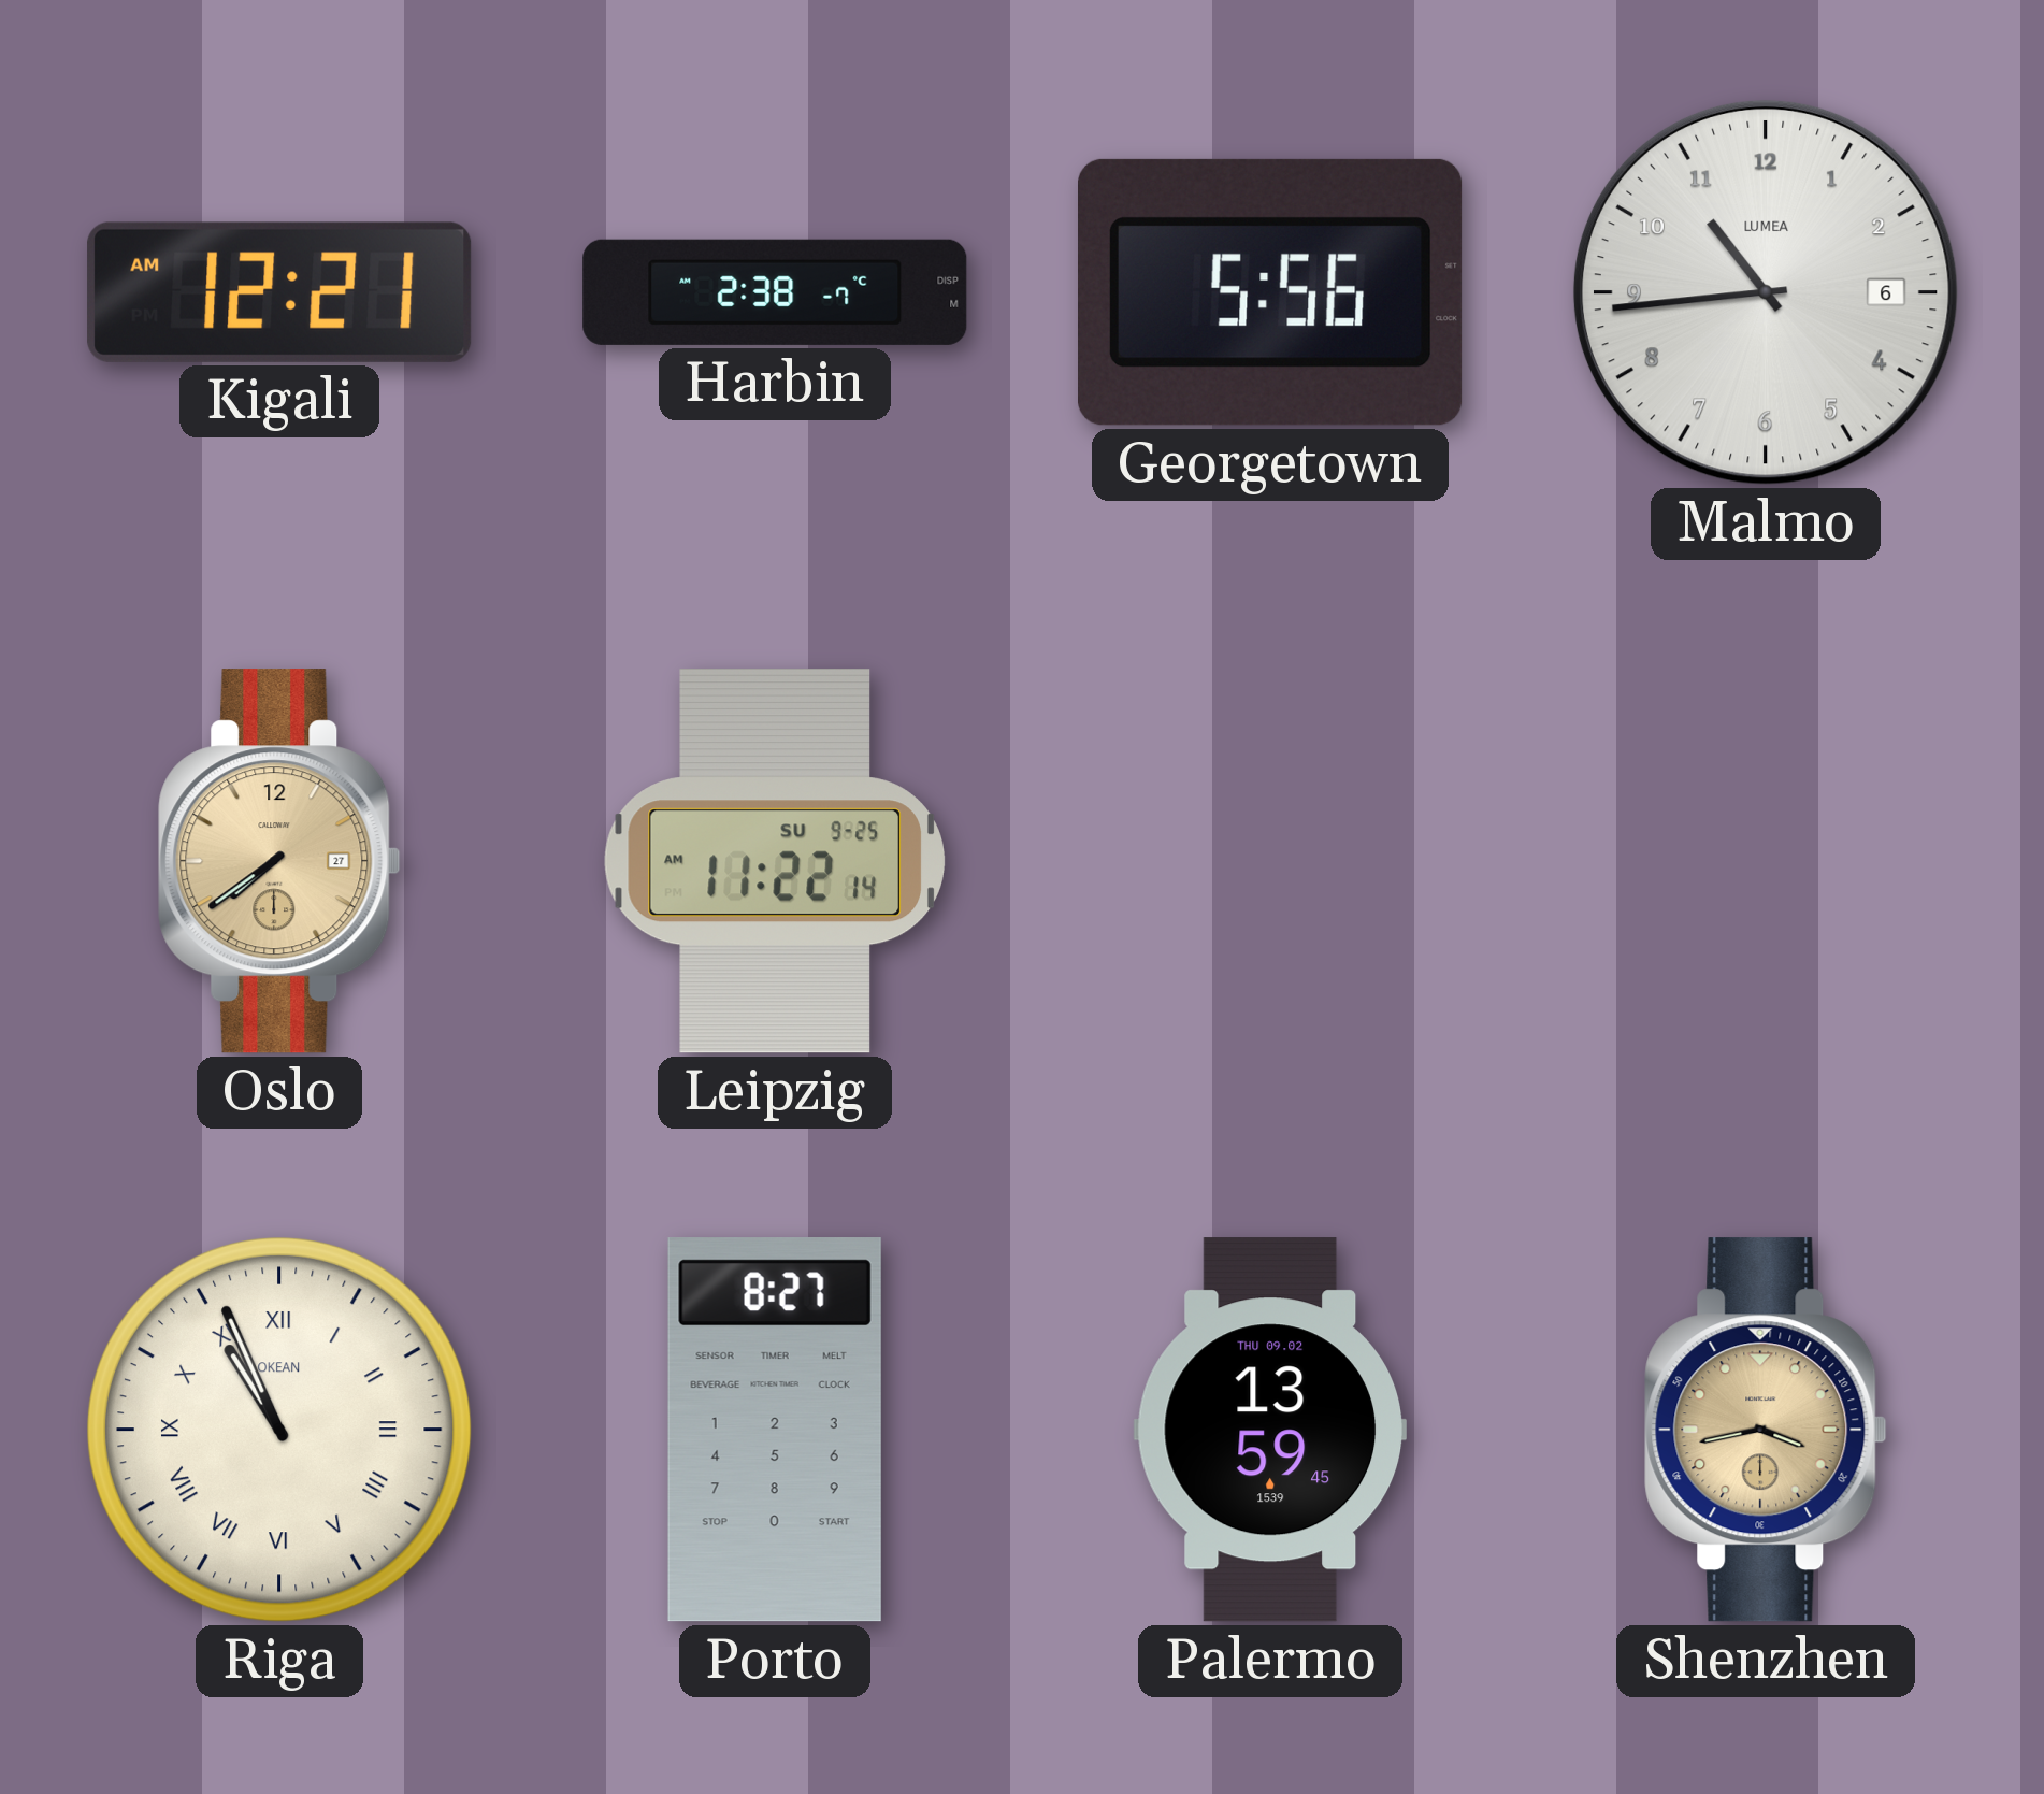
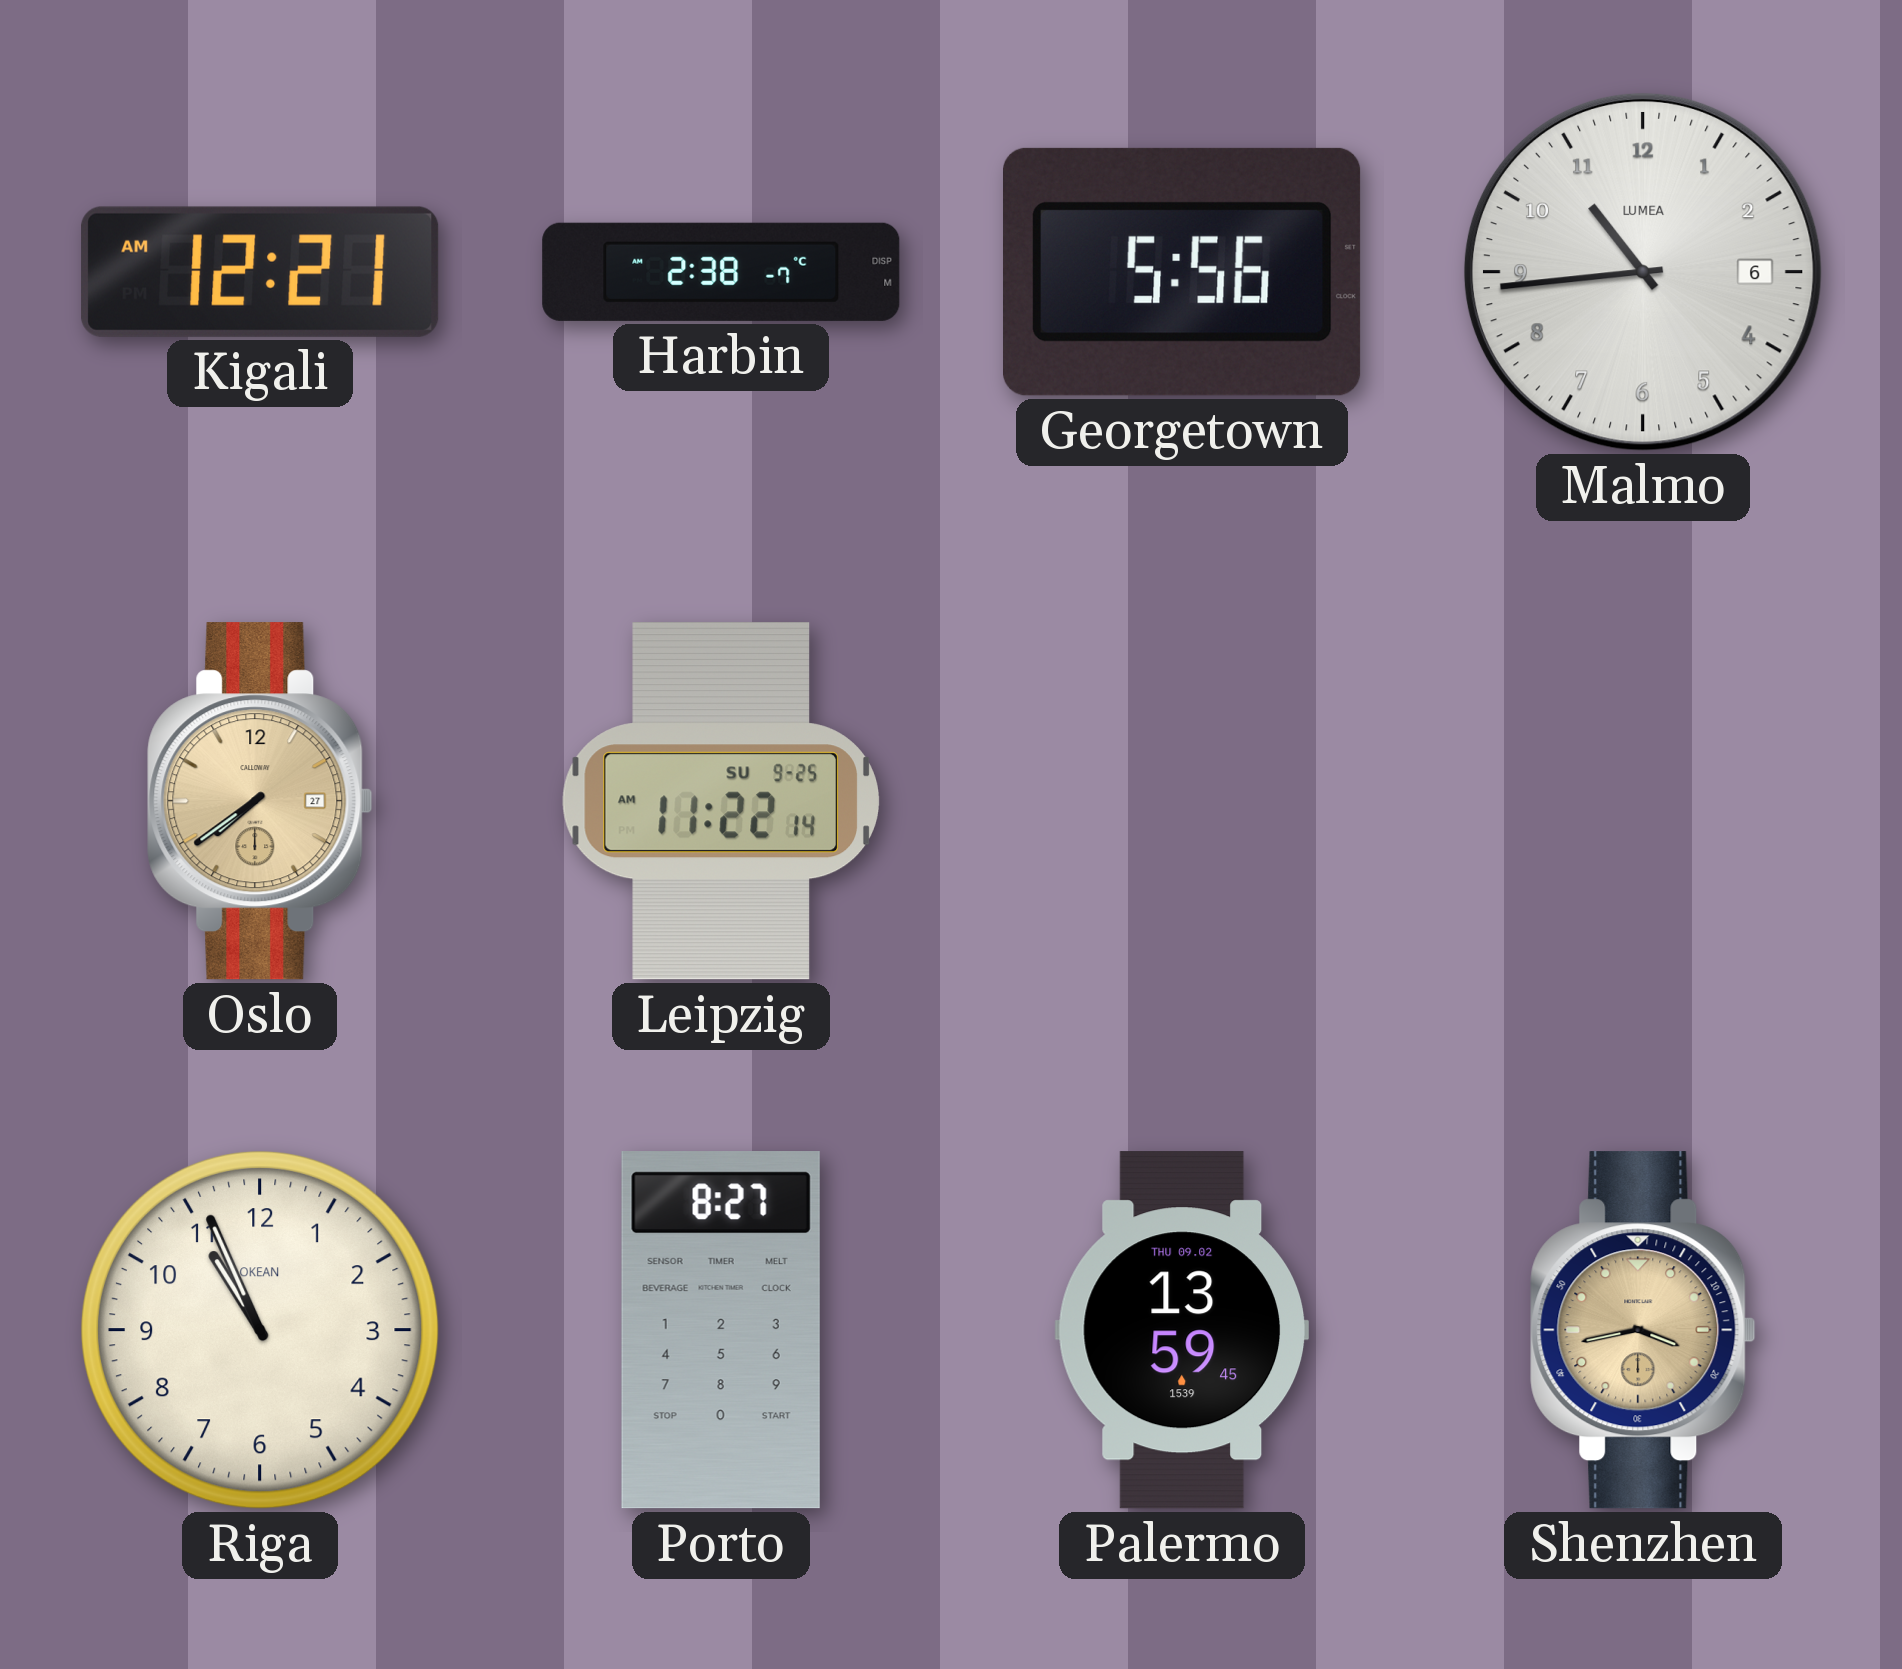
Riga numerals: Roman -> Arabic (260, 1330)
